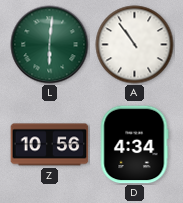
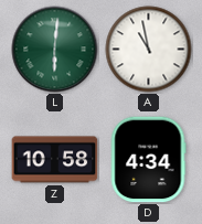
A: 10:54 -> 10:58 (149, 50)
Z: 10:56 -> 10:58 (55, 160)
